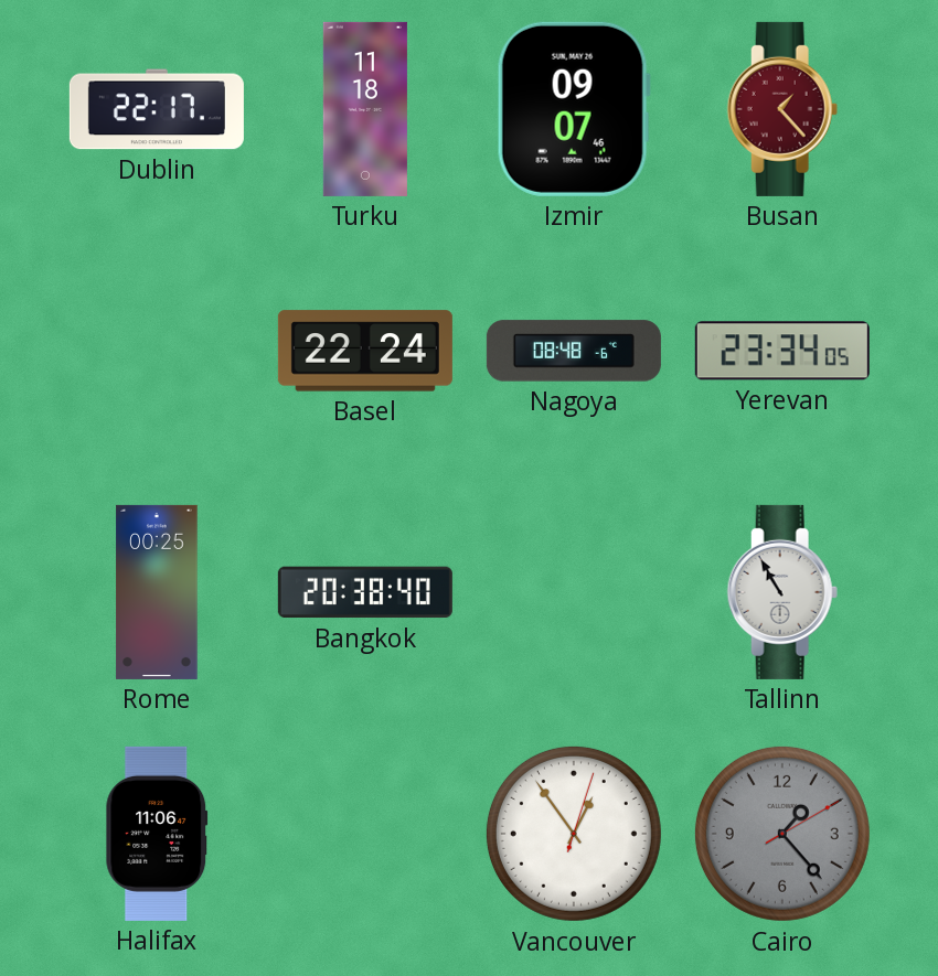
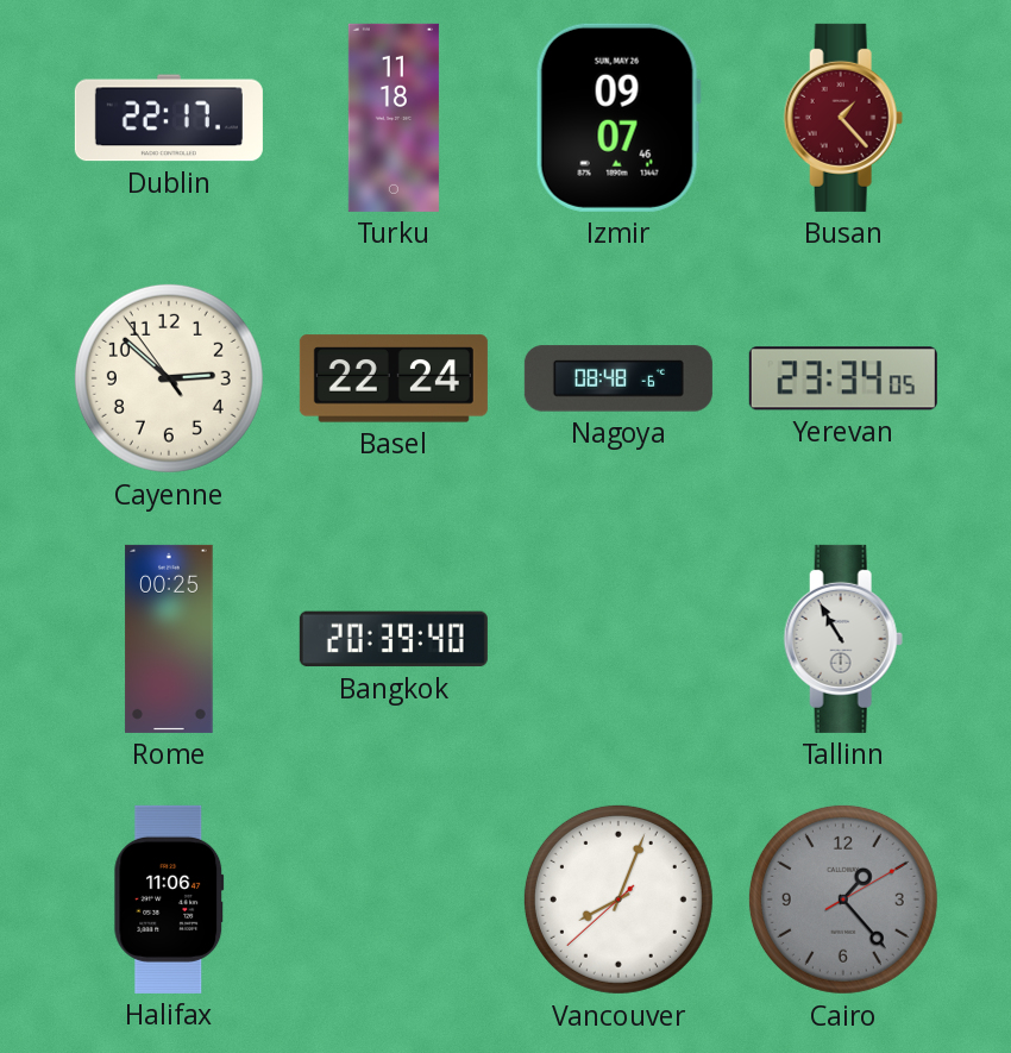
Cayenne: none -> 2:51 (169, 378)
Bangkok: 20:38 -> 20:39 (394, 639)
Vancouver: 12:54 -> 8:03 (618, 900)
